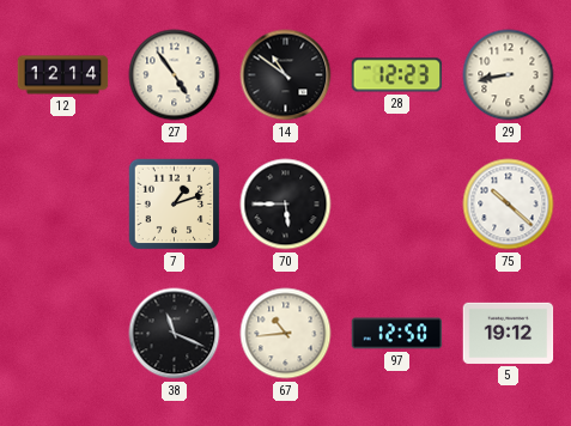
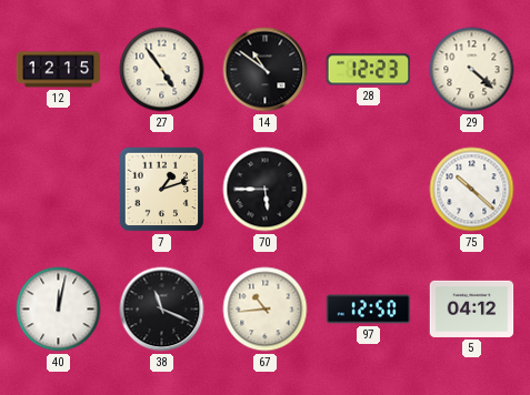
12: 12:14 -> 12:15 (59, 70)
29: 8:43 -> 4:22 (472, 70)
40: none -> 12:02 (59, 310)
5: 19:12 -> 04:12 (472, 308)
